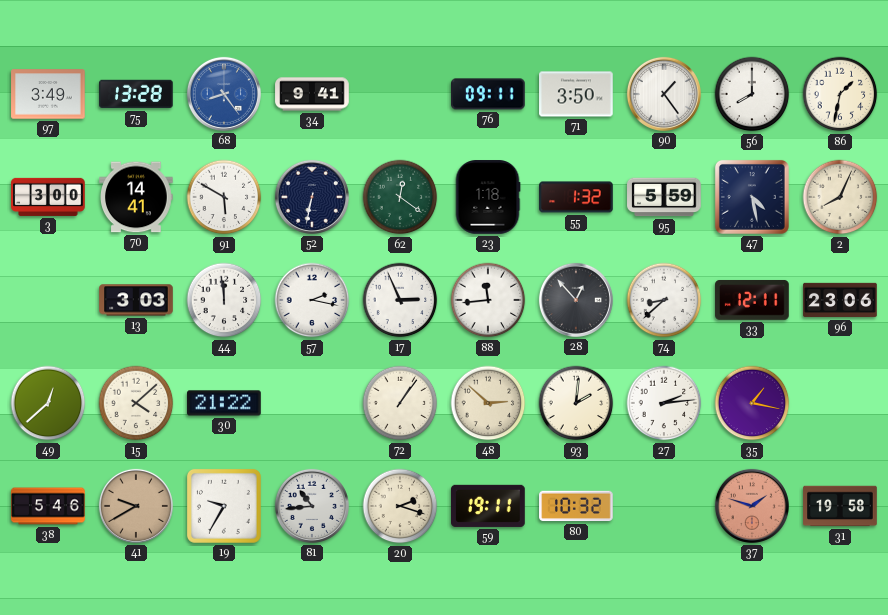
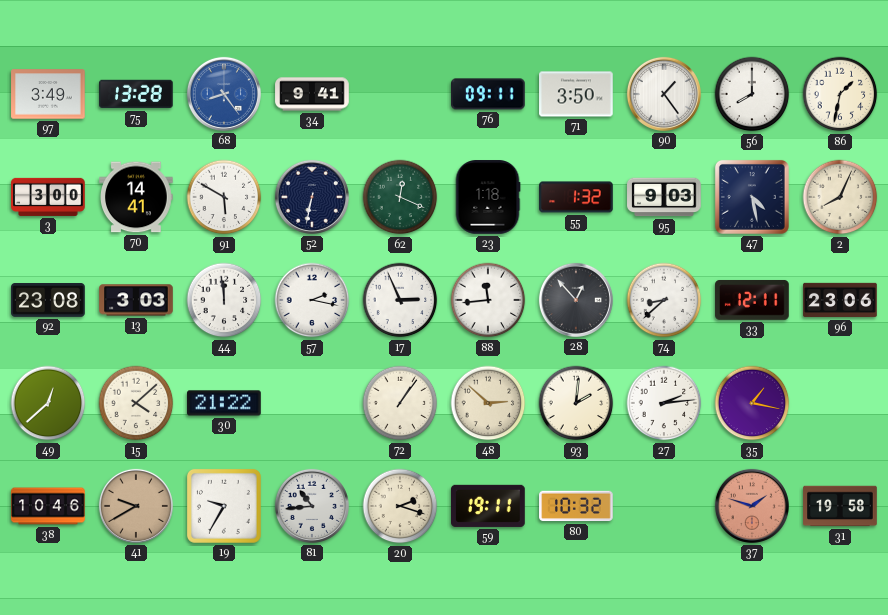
62: 12:21 -> 12:19 (400, 197)
95: 5:59 -> 9:03 (664, 197)
92: none -> 23:08 (48, 301)
38: 5:46 -> 10:46 (48, 506)
